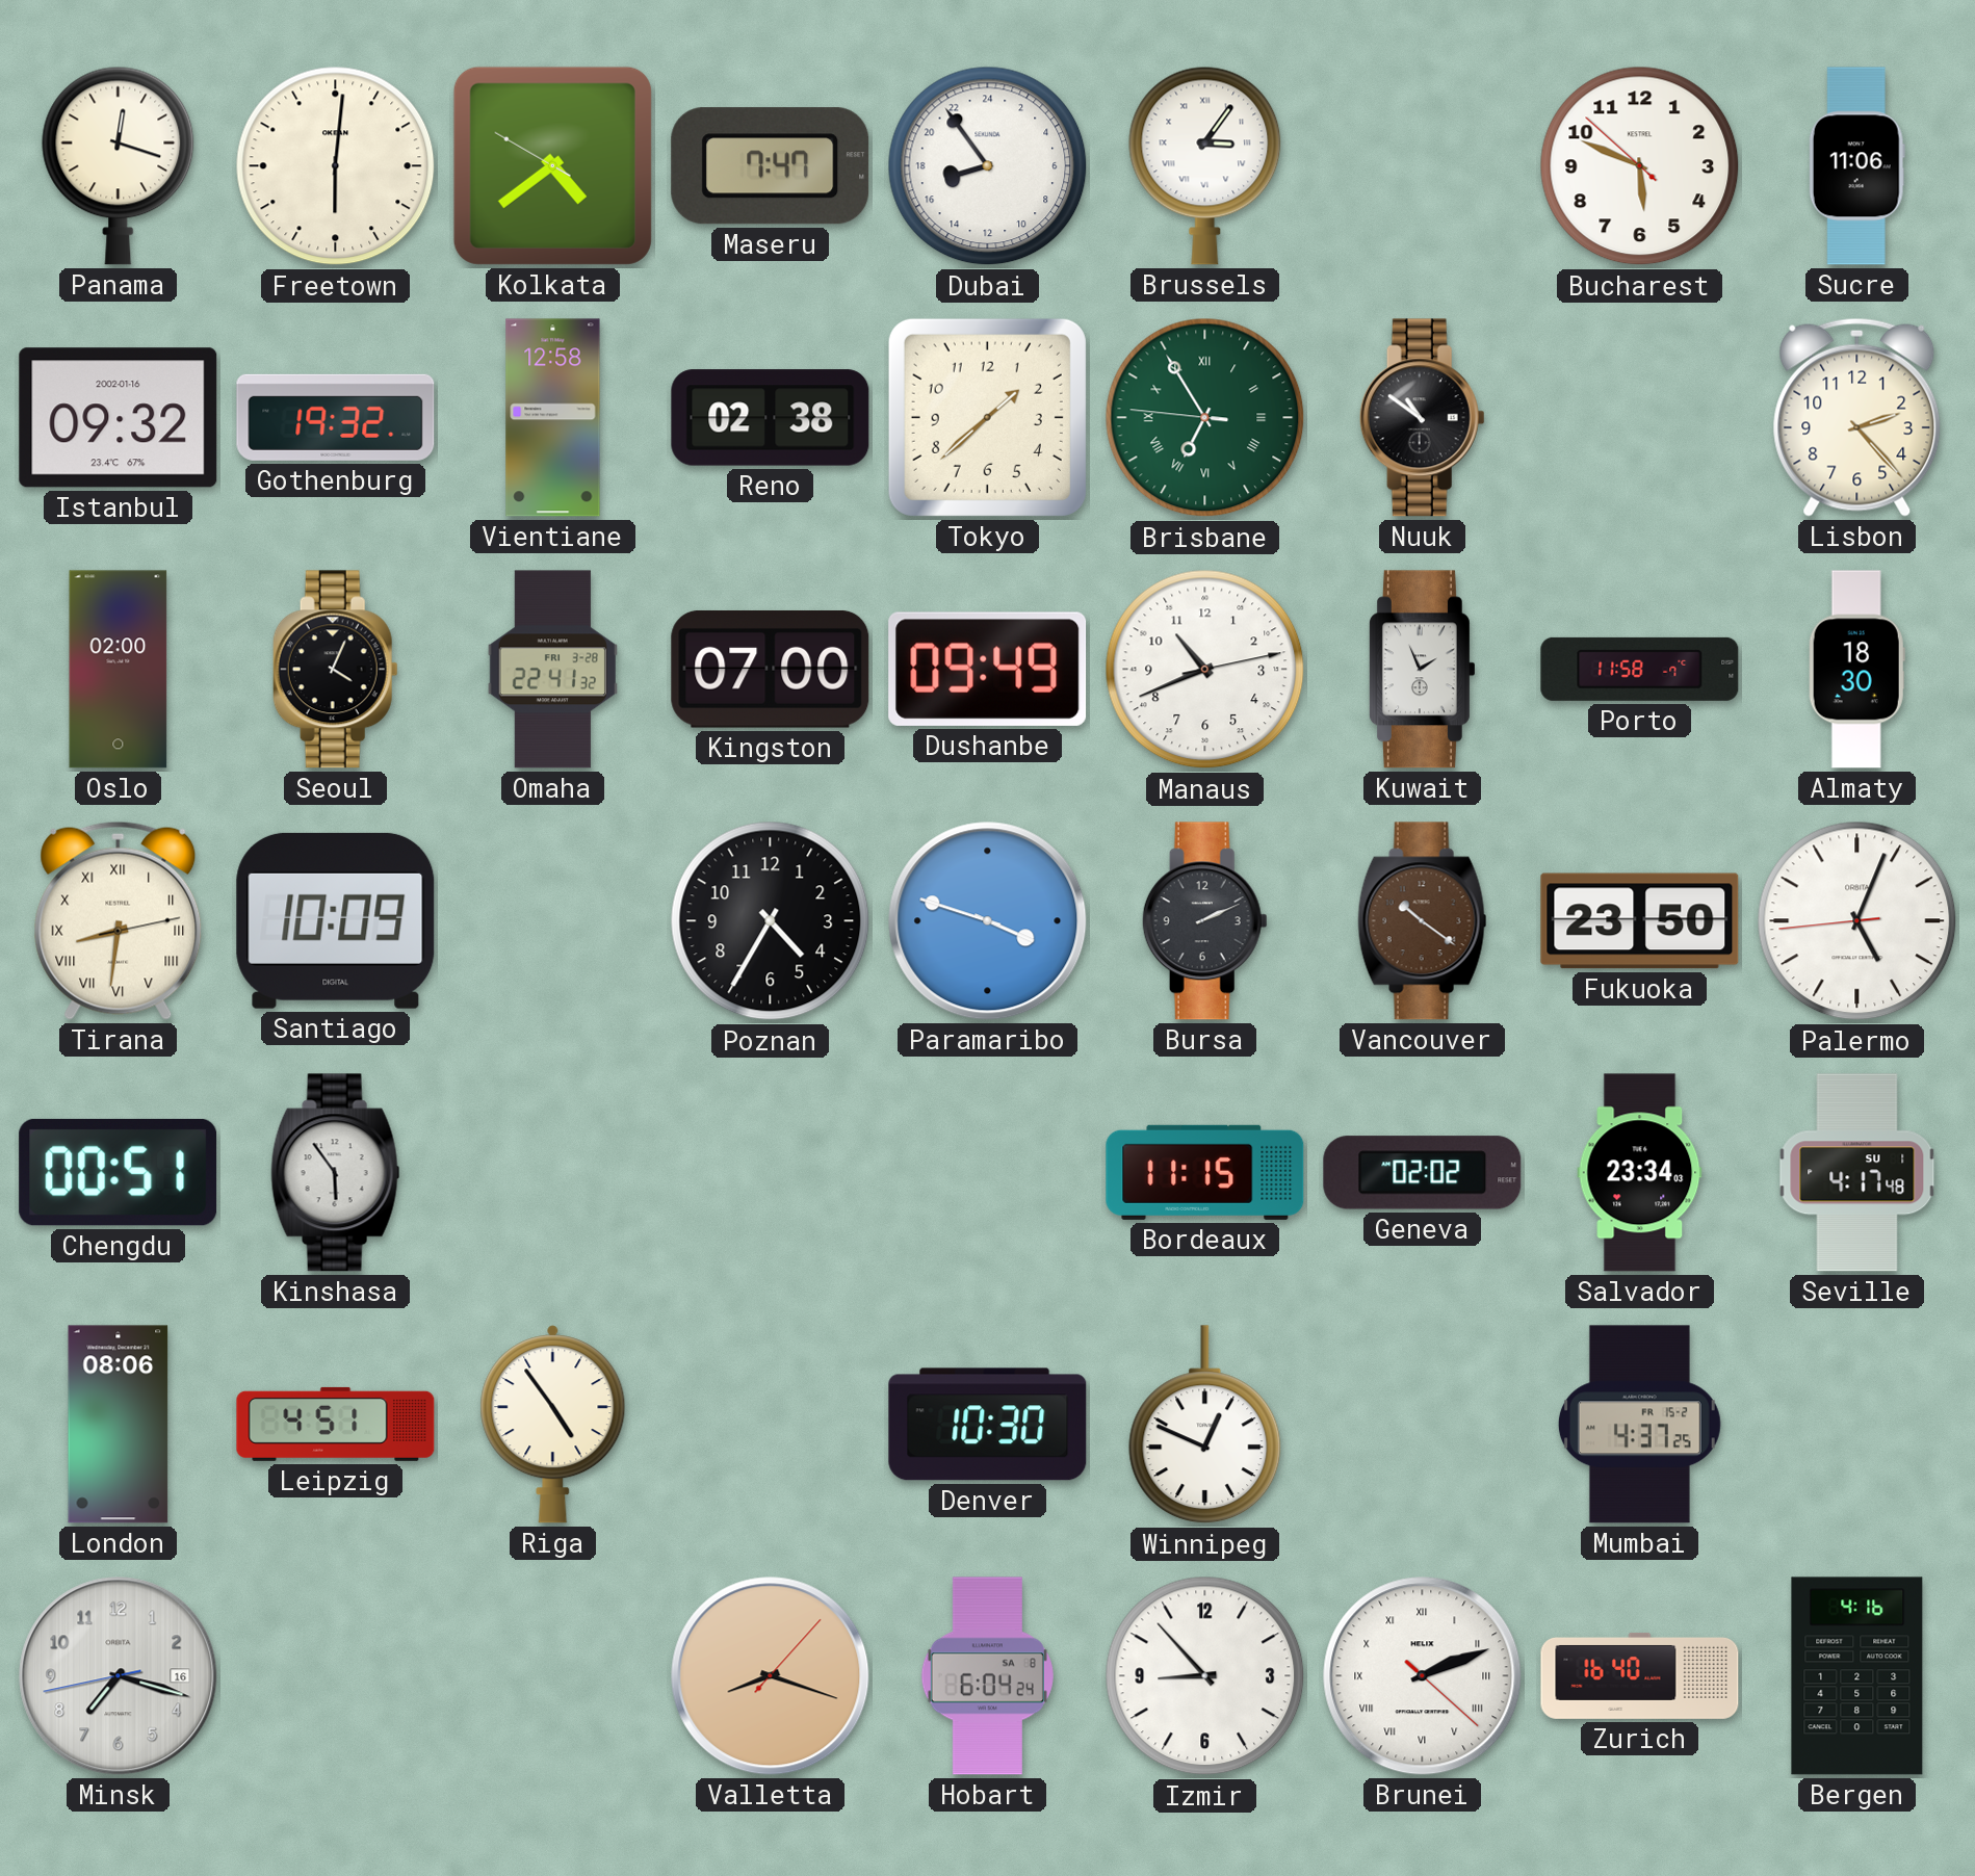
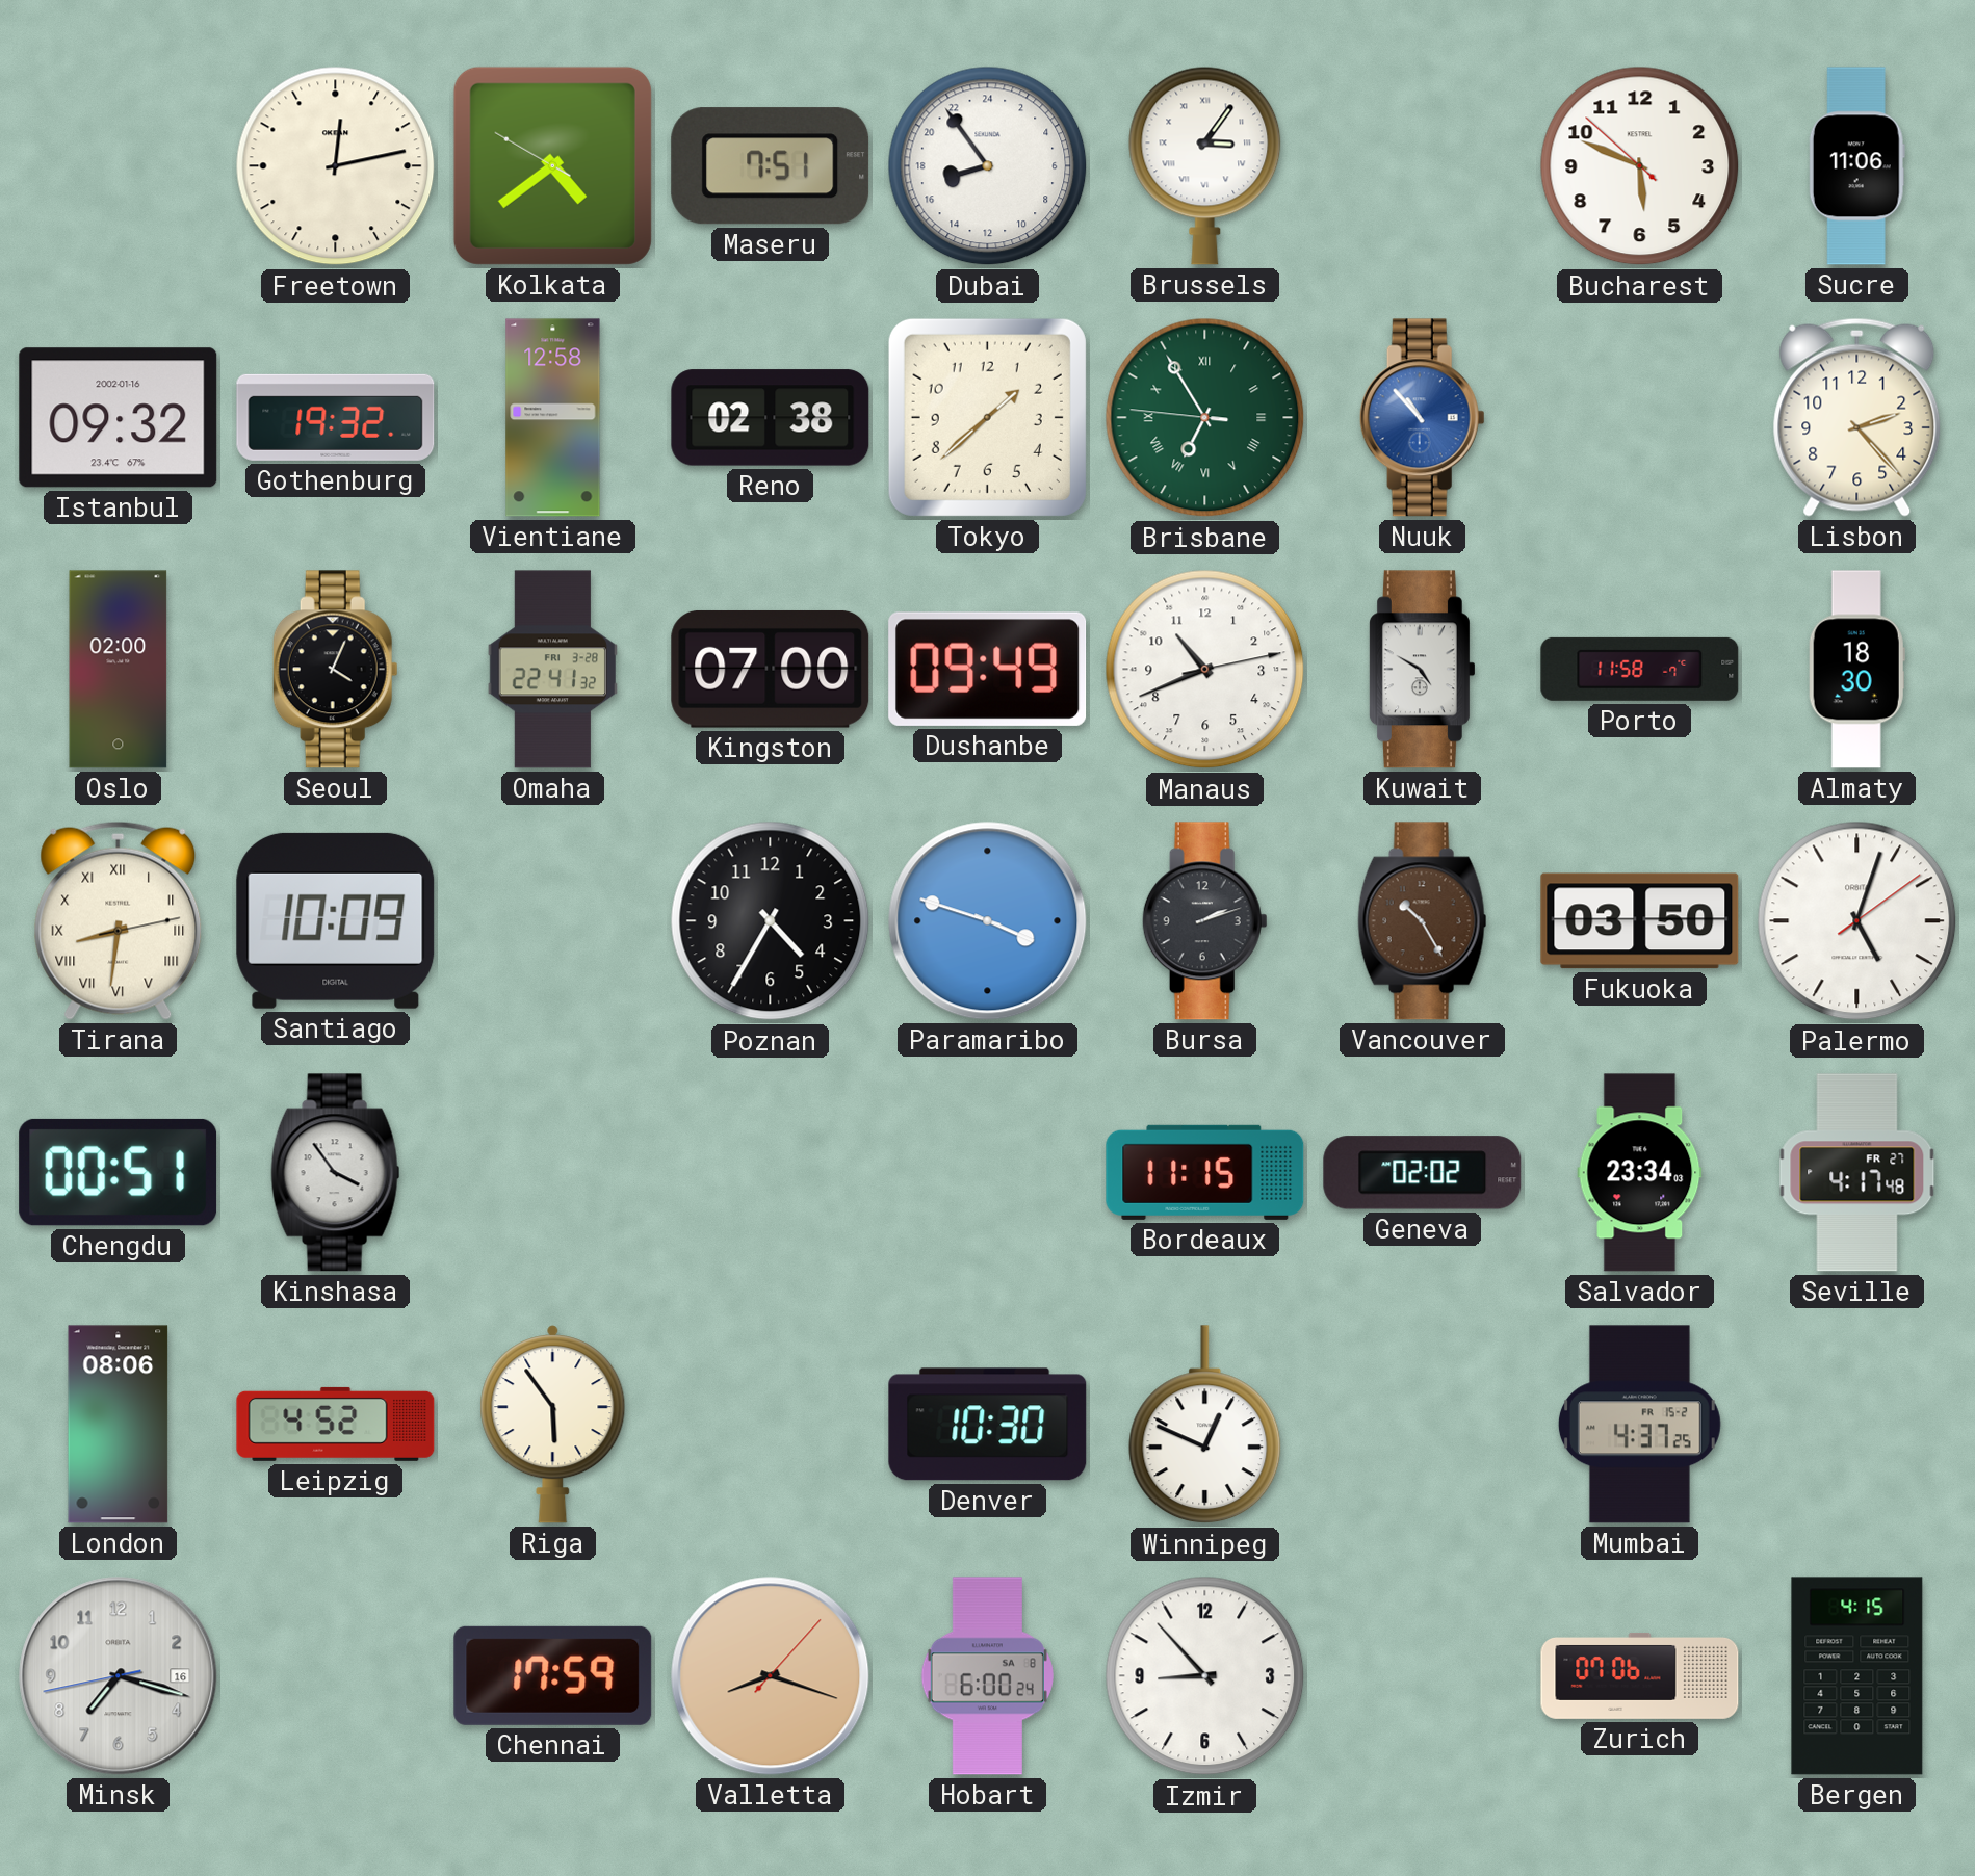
Panama: 12:18 -> none (119, 165)
Freetown: 6:01 -> 12:13 (336, 166)
Maseru: 7:47 -> 7:51 (771, 166)
Nuuk: 10:51 -> 10:53 (1422, 418)
Nuuk dial: black -> blue (1422, 418)
Kuwait: 1:56 -> 4:50 (1422, 670)
Bursa: 2:11 -> 2:12 (1204, 921)
Vancouver: 10:21 -> 10:25 (1423, 921)
Fukuoka: 23:50 -> 03:50 (1640, 921)
Palermo: 5:03:44 -> 5:03:09 (1857, 921)
Kinshasa: 5:54 -> 3:54 (336, 1173)
Seville date: SU 1 -> FR 27 (1857, 1173)
Leipzig: 4:51 -> 4:52 (336, 1424)
Riga: 4:54 -> 5:54 (553, 1425)
Chennai: none -> 17:59 (553, 1675)
Hobart: 6:04 -> 6:00 (987, 1676)
Brunei: 2:11 -> none (1423, 1676)
Zurich: 16:40 -> 07:06 (1640, 1675)
Bergen: 4:16 -> 4:15 (1857, 1676)
